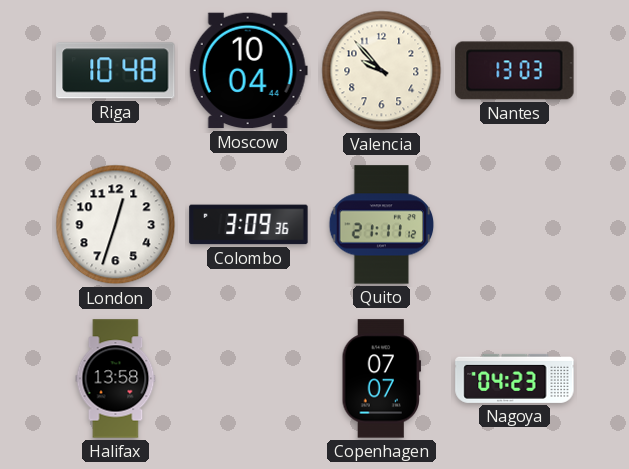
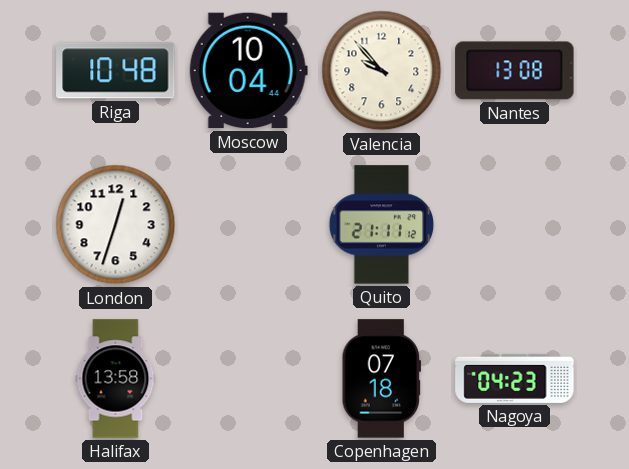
Nantes: 13:03 -> 13:08 (515, 71)
Colombo: 3:09 -> none (249, 225)
Copenhagen: 07:07 -> 07:18 (381, 379)
